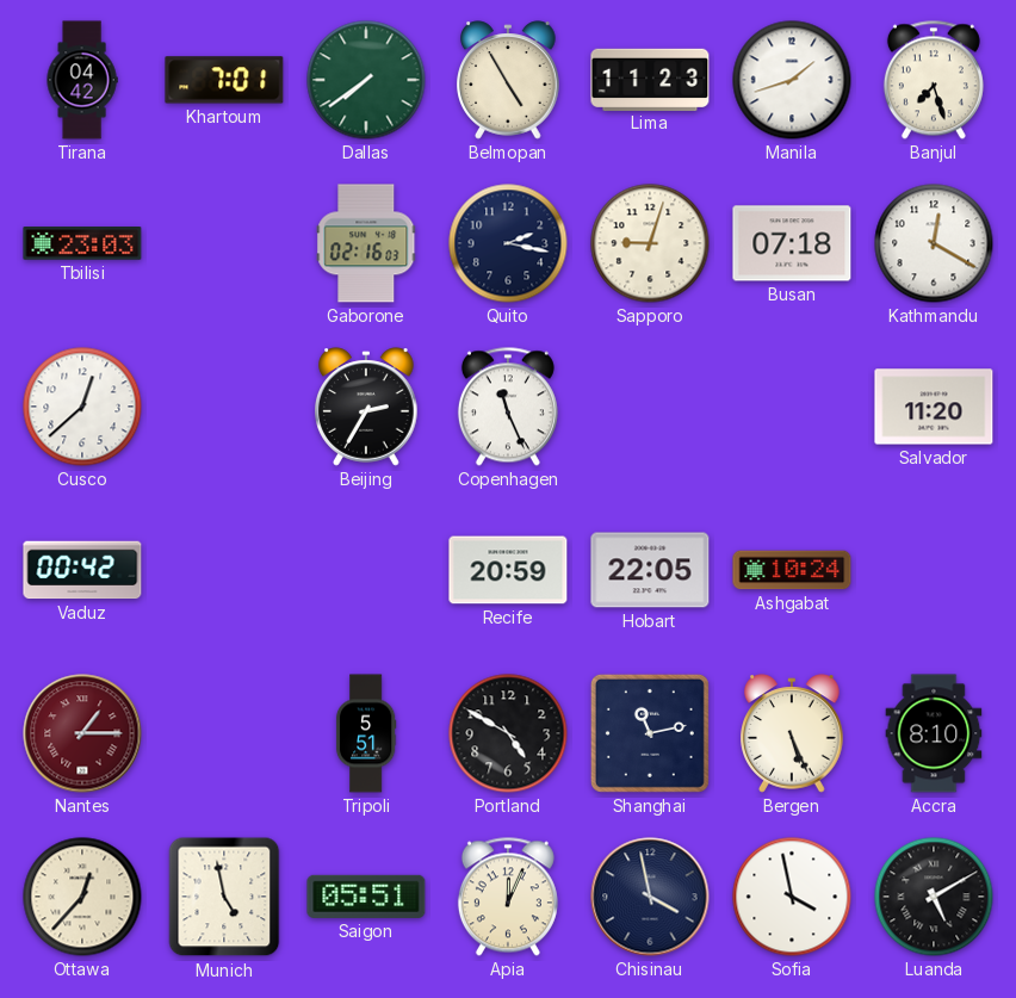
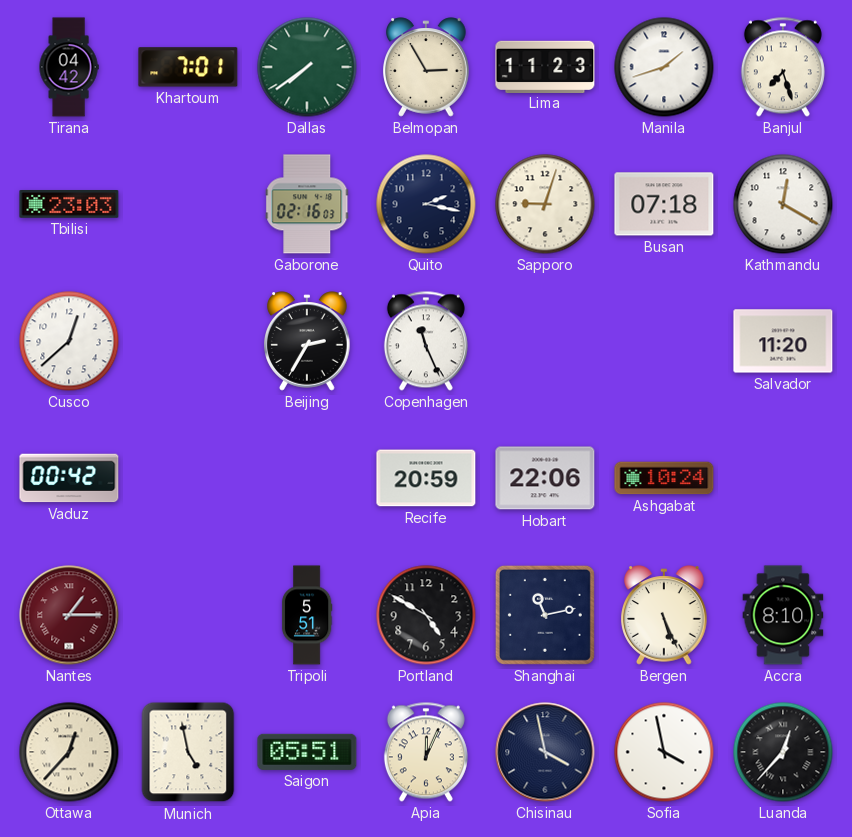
Belmopan: 4:55 -> 2:55 (426, 67)
Hobart: 22:05 -> 22:06 (545, 478)
Luanda: 5:10 -> 12:37 (783, 752)
